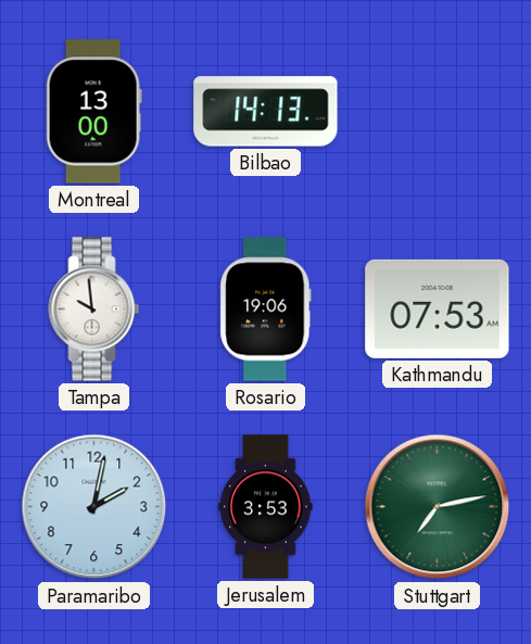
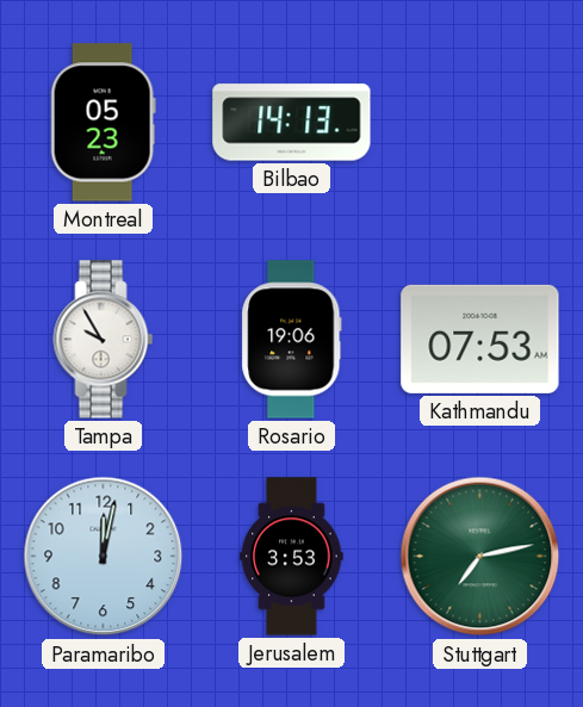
Montreal: 13:00 -> 05:23 (103, 123)
Tampa: 9:59 -> 9:55 (104, 340)
Paramaribo: 2:02 -> 12:02 (104, 557)
